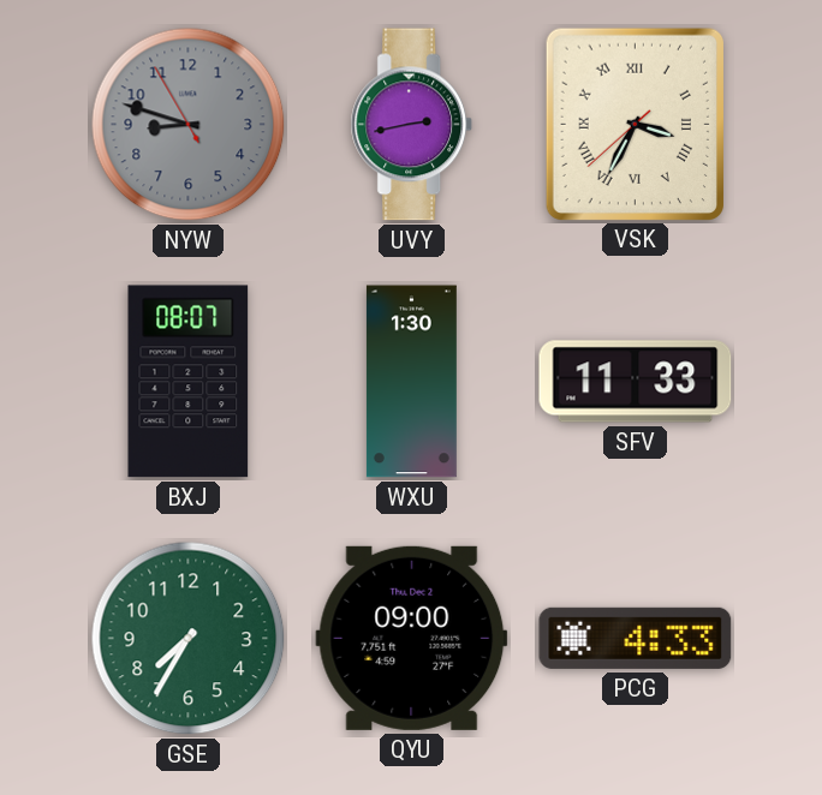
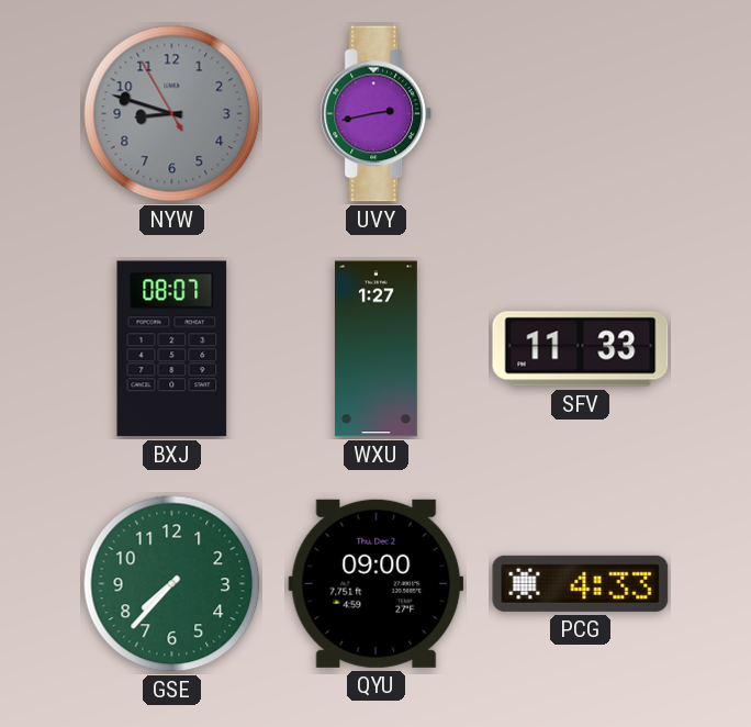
VSK: 3:34 -> none (635, 124)
WXU: 1:30 -> 1:27 (375, 349)
GSE: 7:35 -> 7:37 (172, 584)
